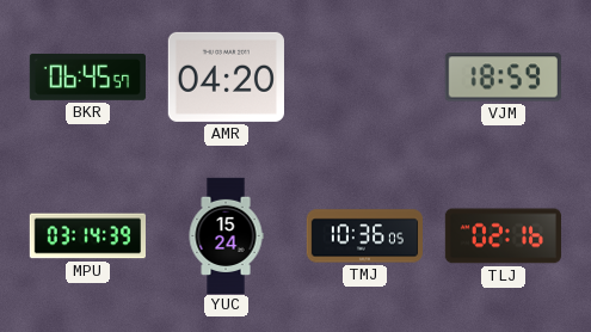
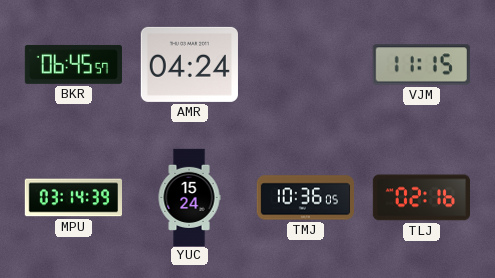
AMR: 04:20 -> 04:24 (189, 64)
VJM: 18:59 -> 11:15 (421, 65)
